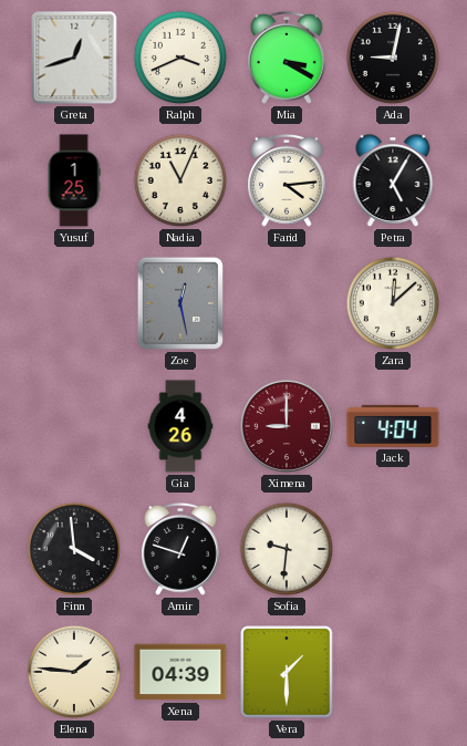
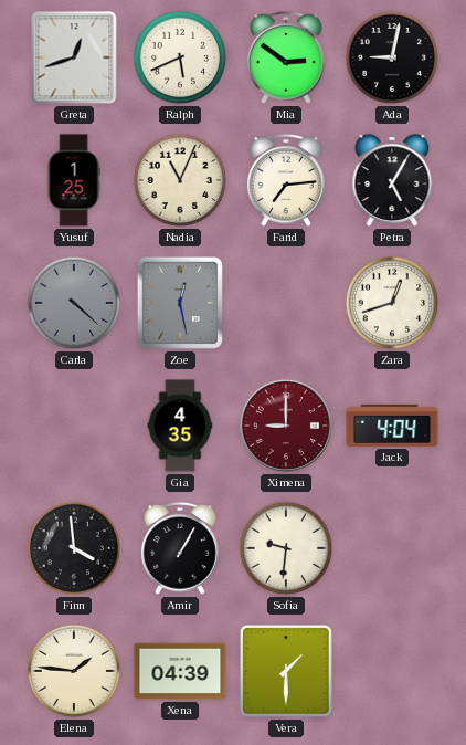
Ralph: 3:41 -> 5:41 (180, 57)
Mia: 3:20 -> 2:51 (287, 57)
Farid: 4:14 -> 7:14 (287, 180)
Carla: none -> 4:22 (74, 303)
Zara: 12:08 -> 12:42 (392, 303)
Gia: 4:26 -> 4:35 (180, 426)
Amir: 12:48 -> 1:05 (181, 548)
